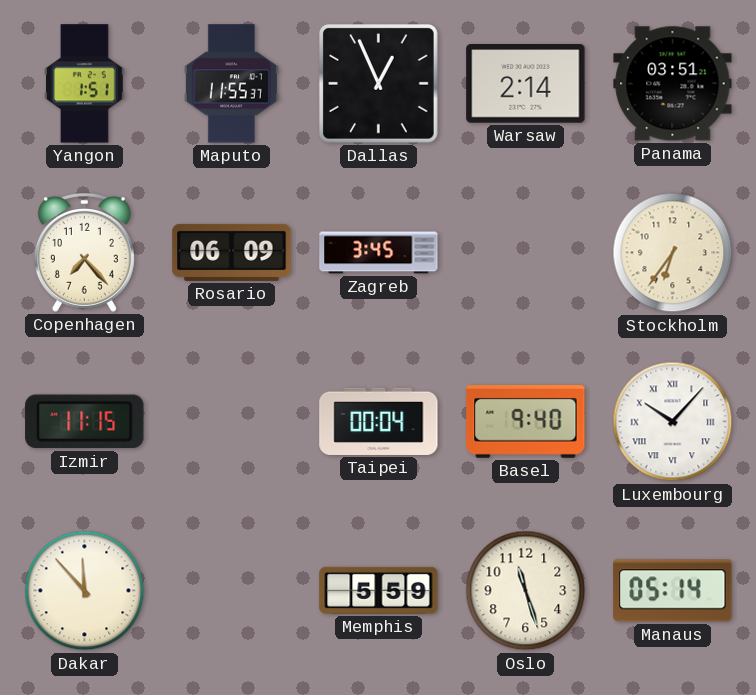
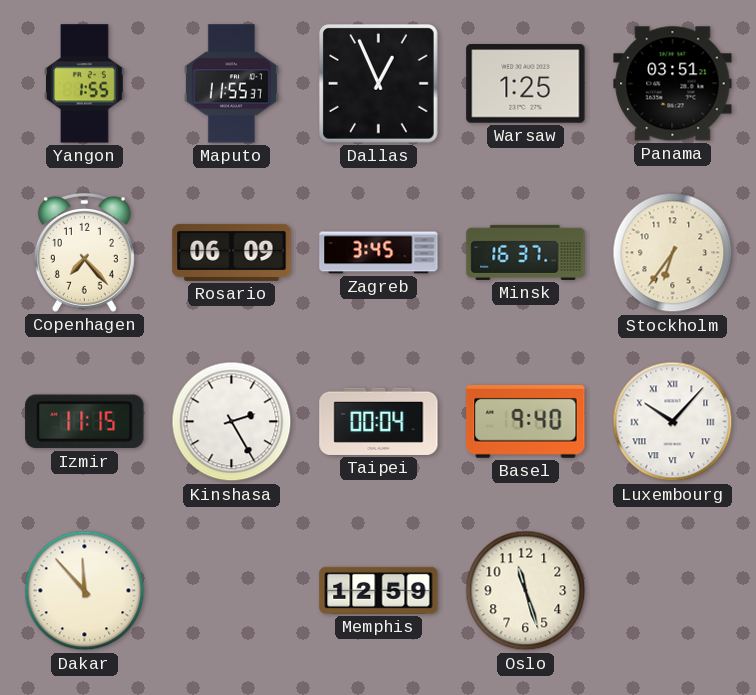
Yangon: 1:51 -> 1:55 (85, 84)
Warsaw: 2:14 -> 1:25 (526, 84)
Minsk: none -> 16:37 (526, 252)
Kinshasa: none -> 2:25 (232, 422)
Memphis: 5:59 -> 12:59 (379, 590)
Manaus: 05:14 -> none (673, 591)
